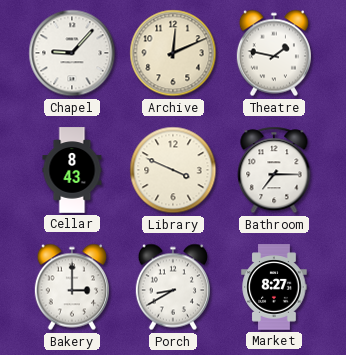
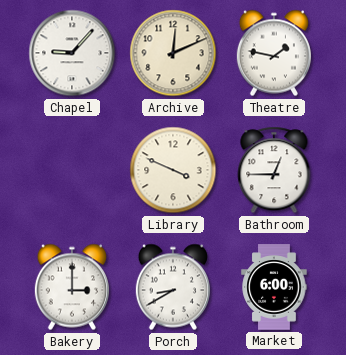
Cellar: 8:43 -> none (72, 170)
Bathroom: 7:15 -> 12:45 (274, 170)
Market: 8:27 -> 6:00 (274, 287)
